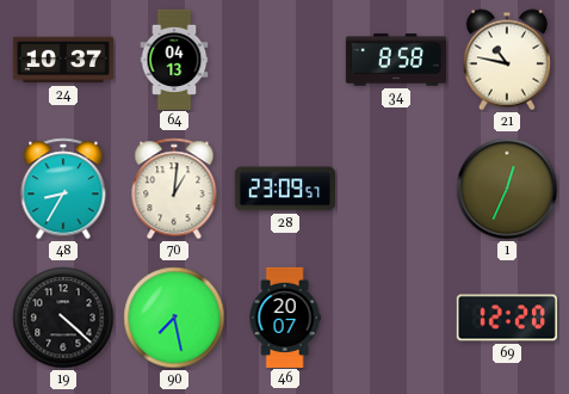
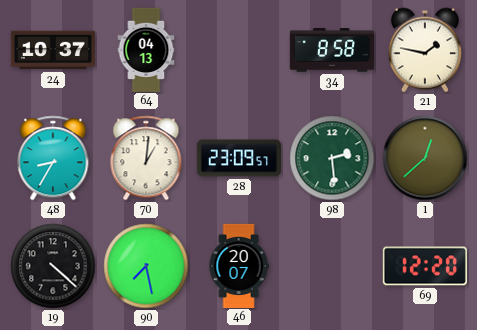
21: 10:47 -> 1:47 (425, 50)
98: none -> 2:29 (332, 158)
1: 12:34 -> 12:38 (425, 158)
